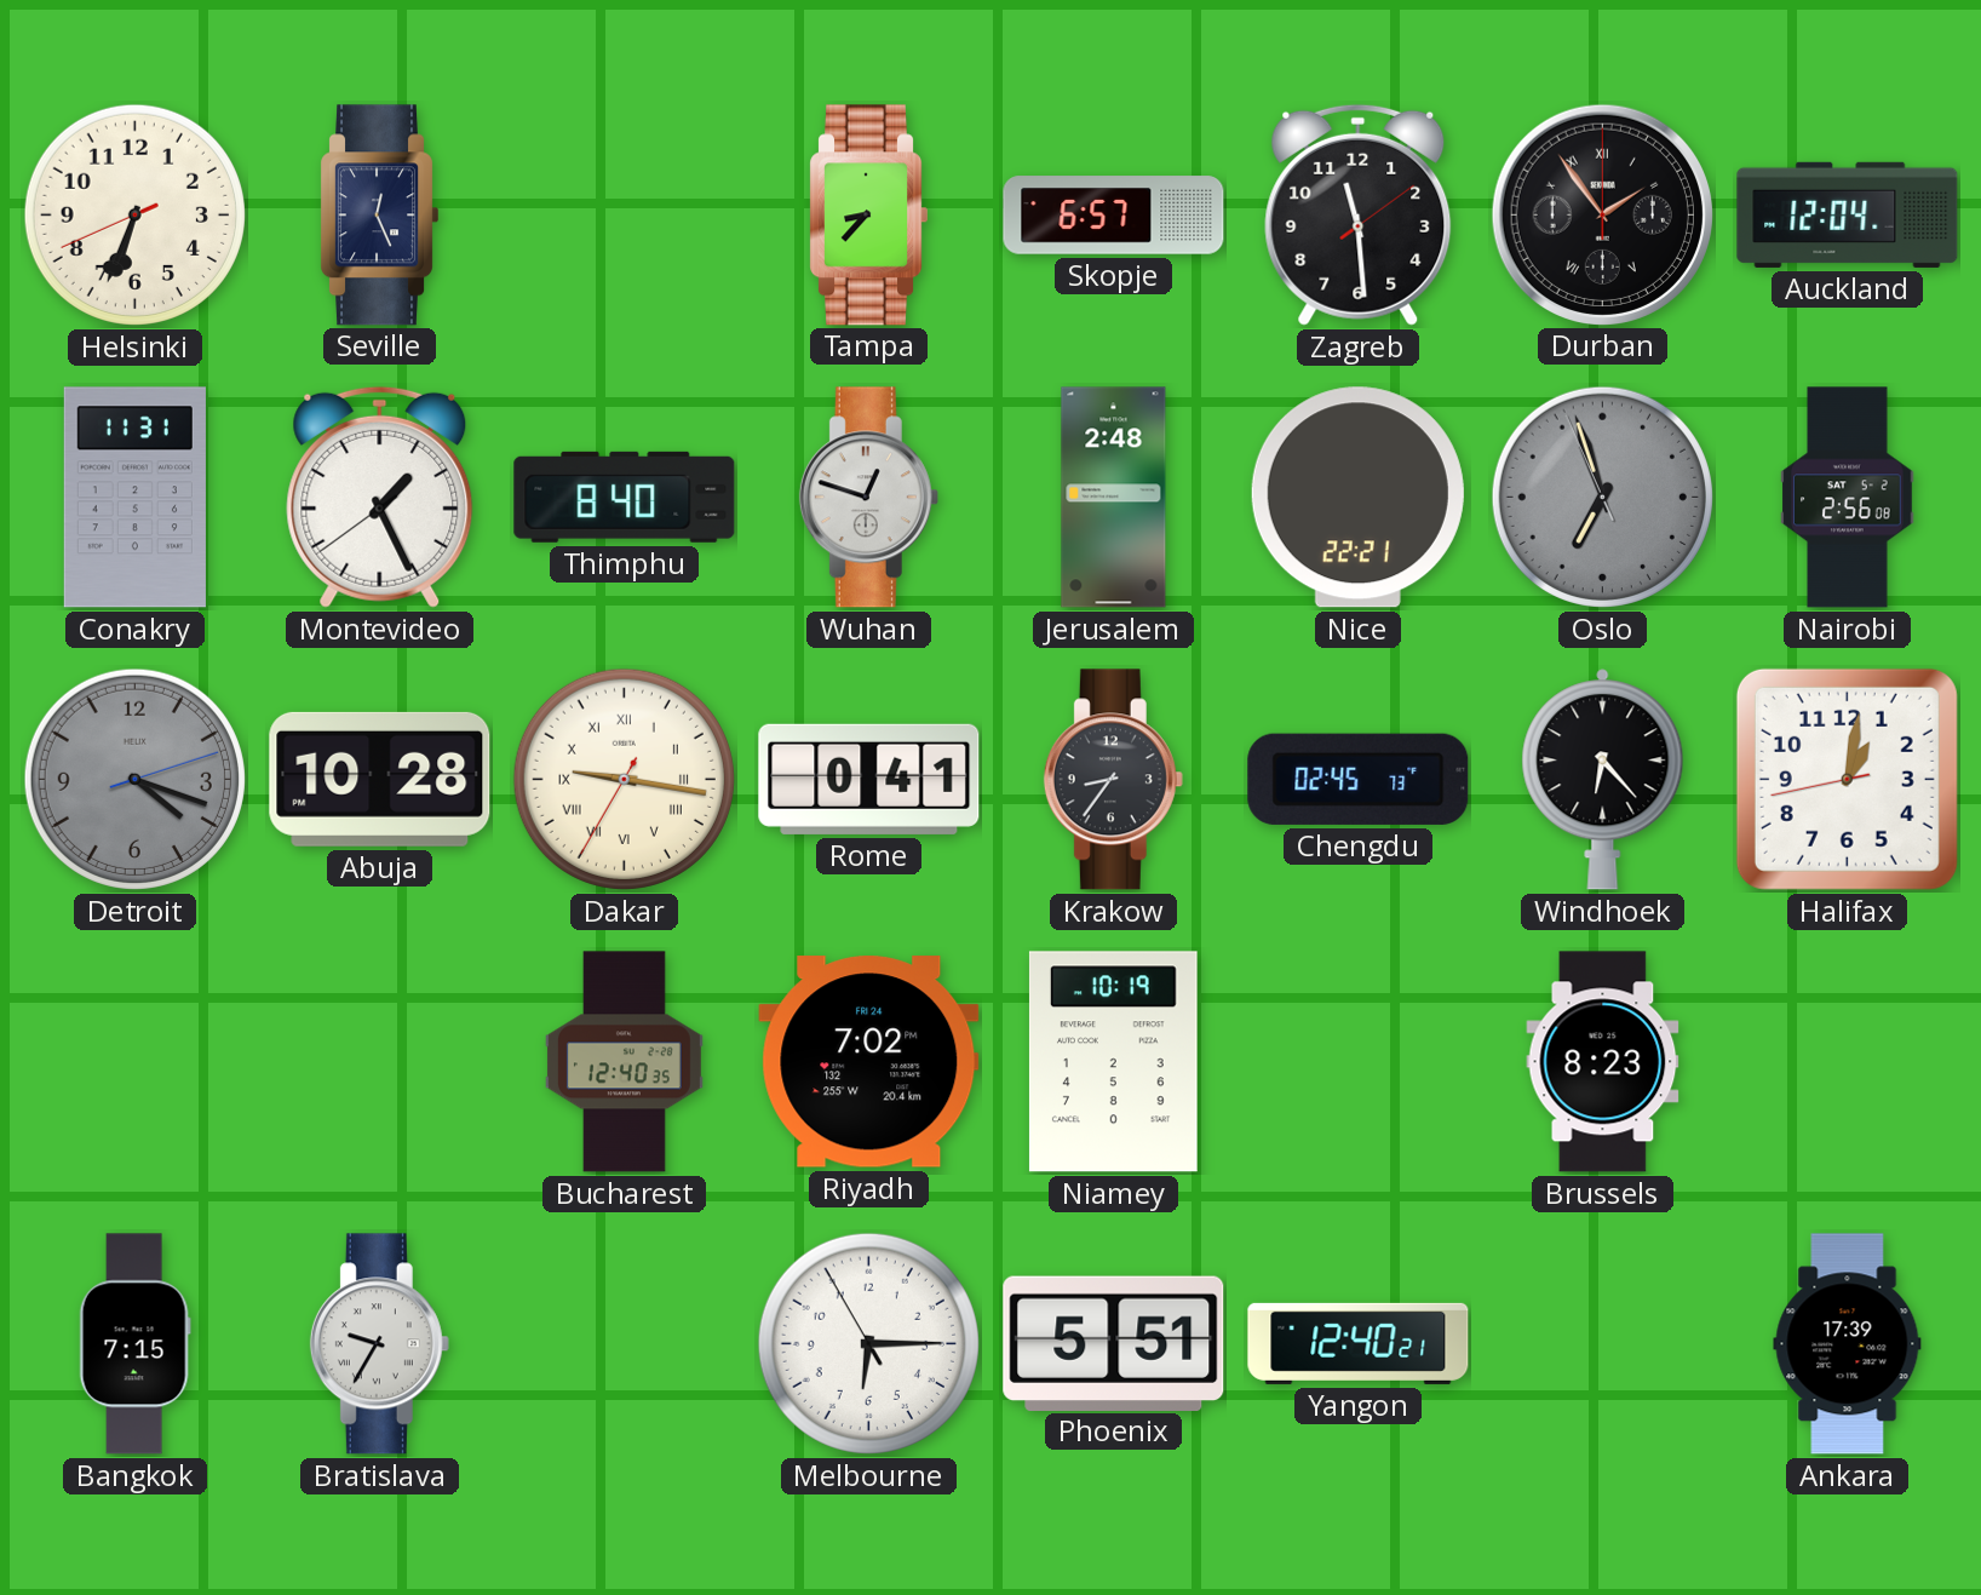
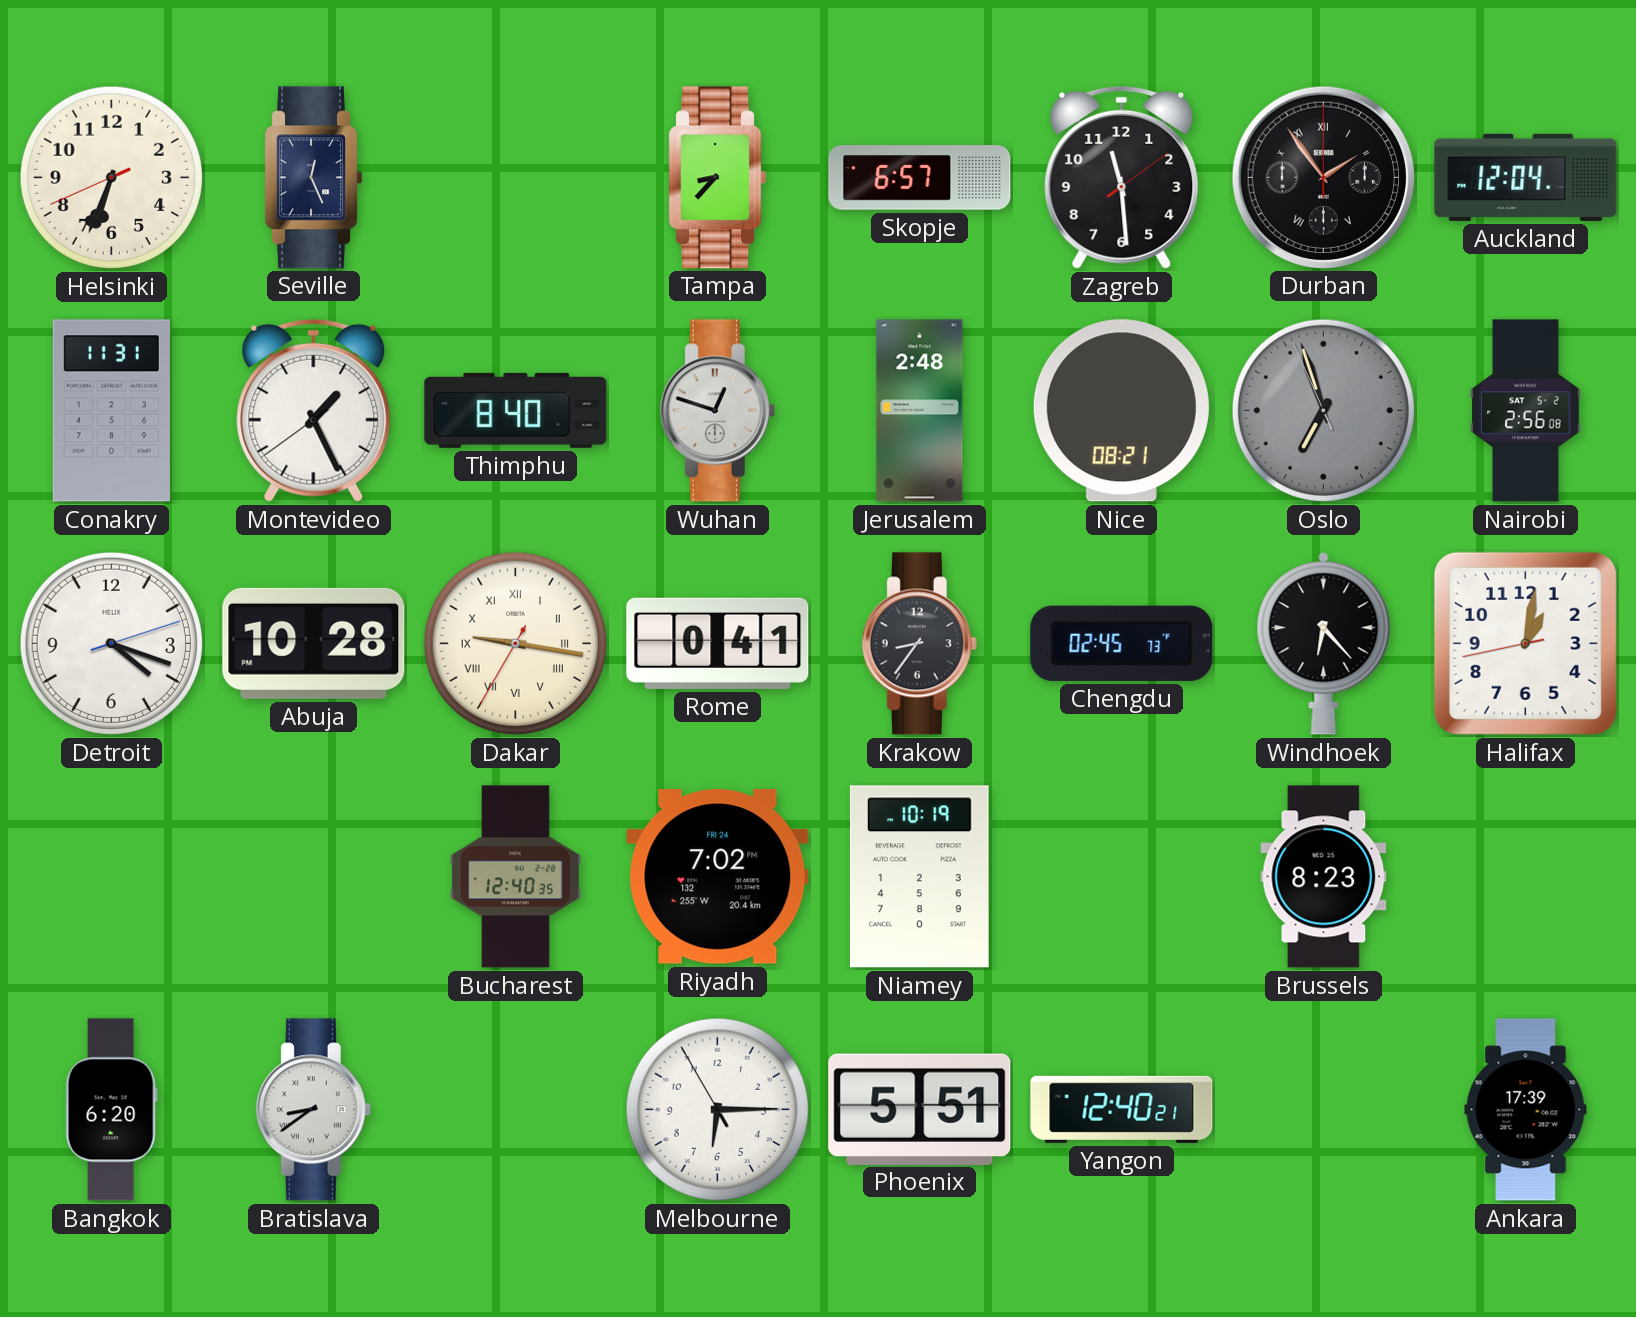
Nice: 22:21 -> 08:21 (1121, 411)
Detroit dial: grey -> white (111, 643)
Bangkok: 7:15 -> 6:20 (111, 1110)
Bratislava: 9:35 -> 8:39 (313, 1110)
